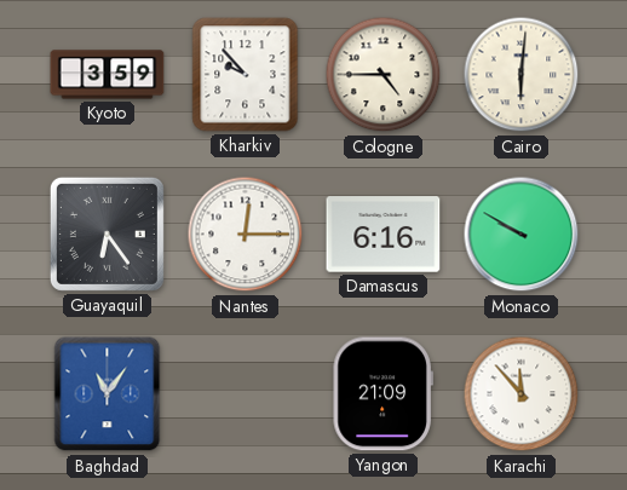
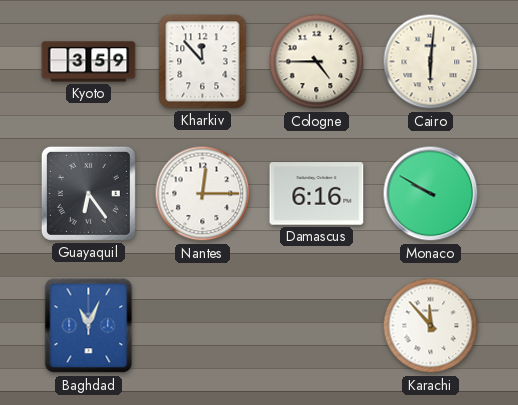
Kharkiv: 9:53 -> 11:53 (203, 62)
Baghdad: 11:06 -> 11:04 (89, 326)
Yangon: 21:09 -> none (382, 394)
